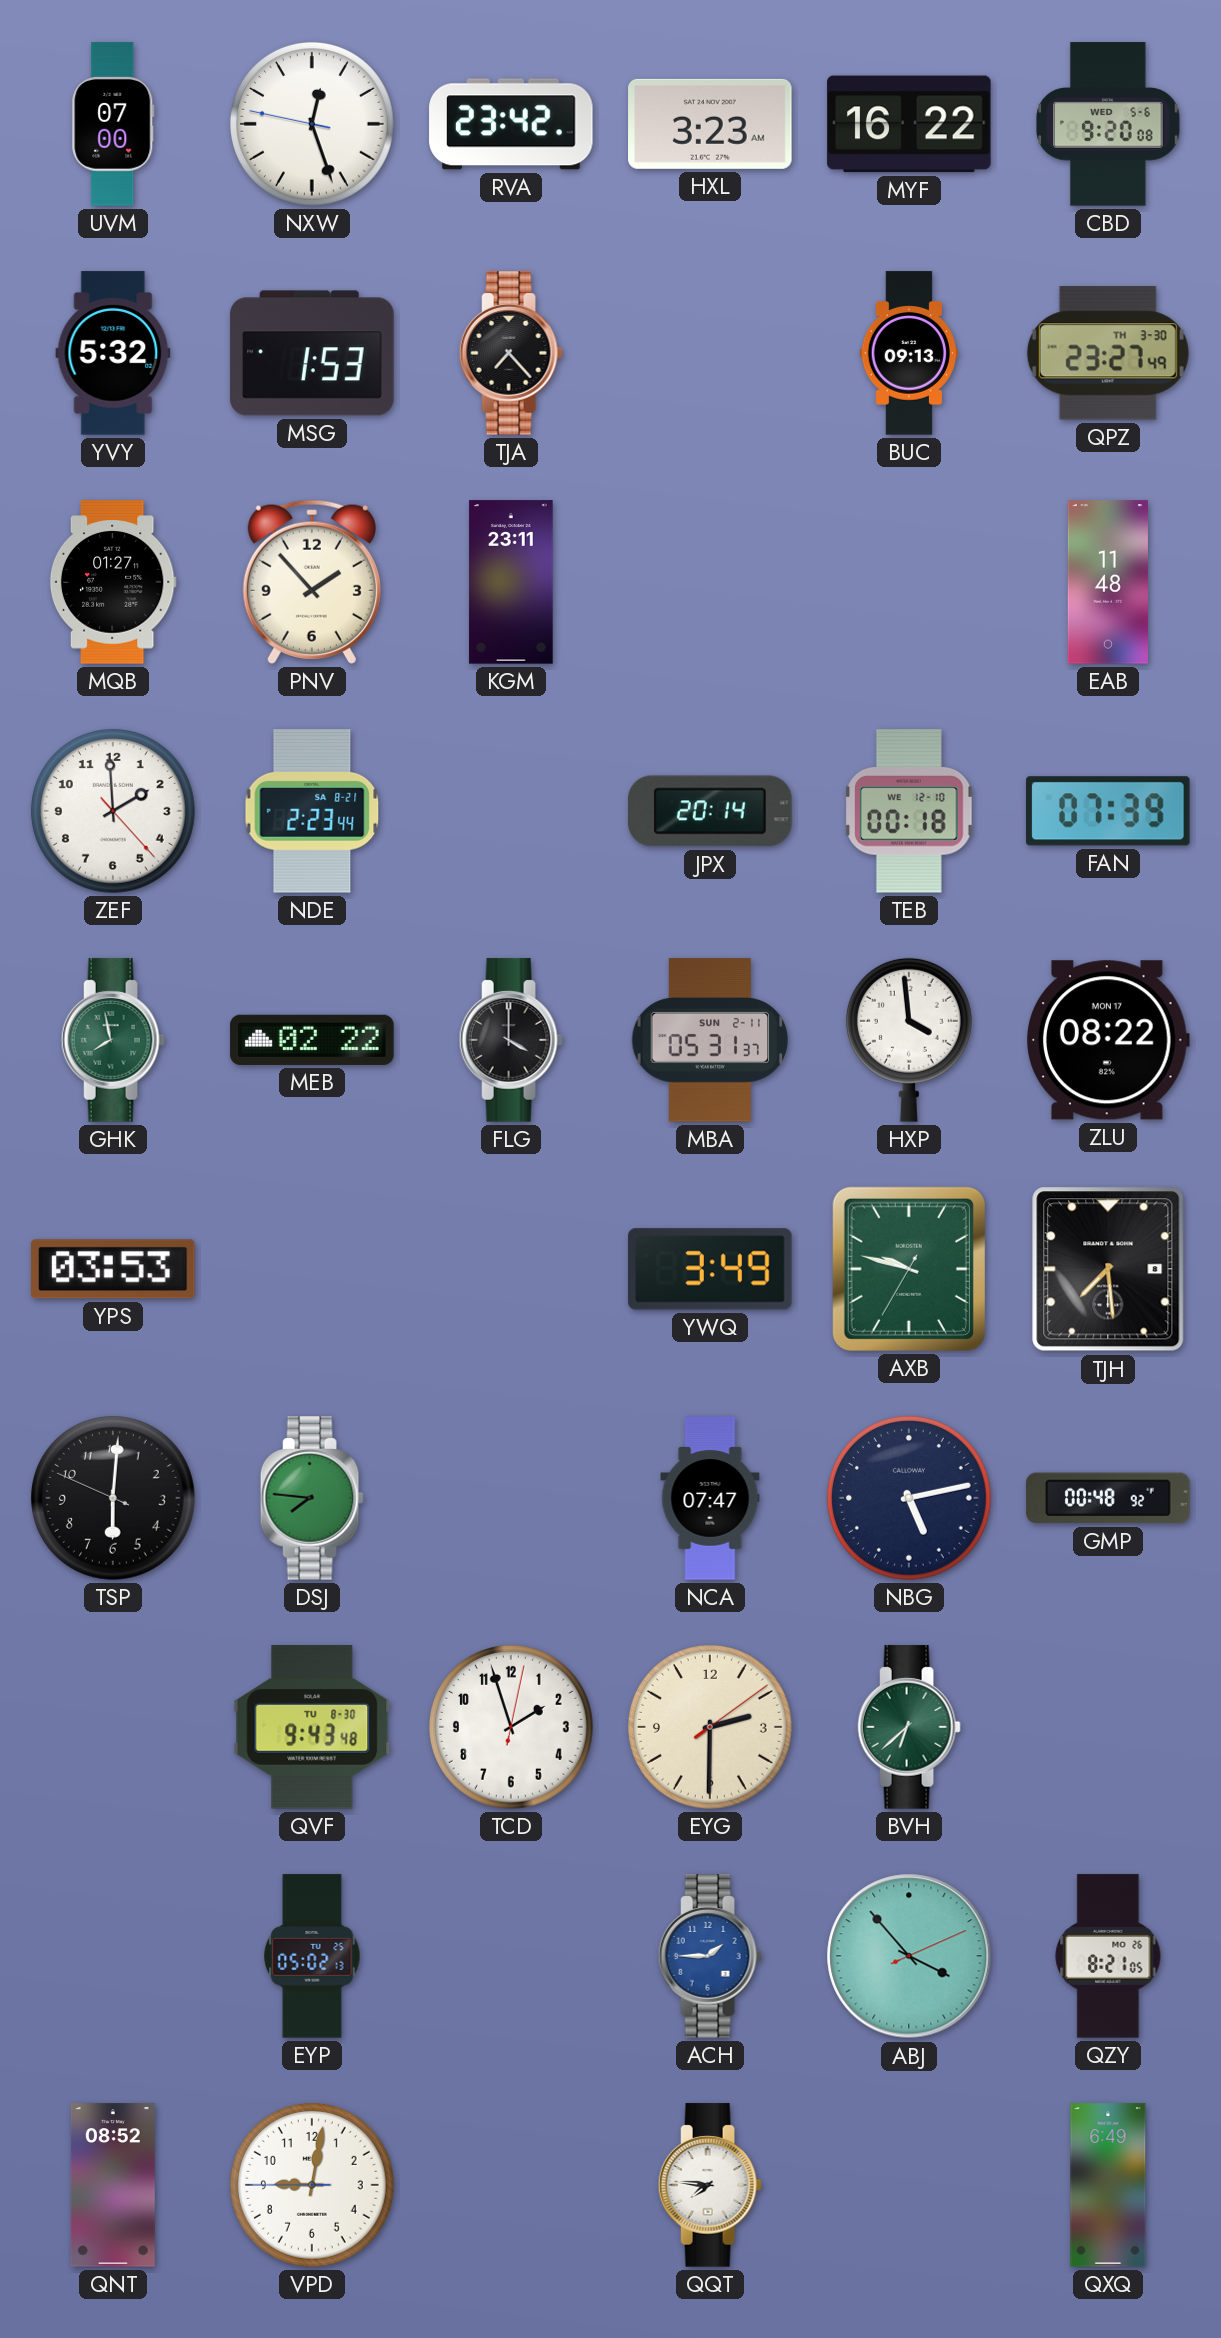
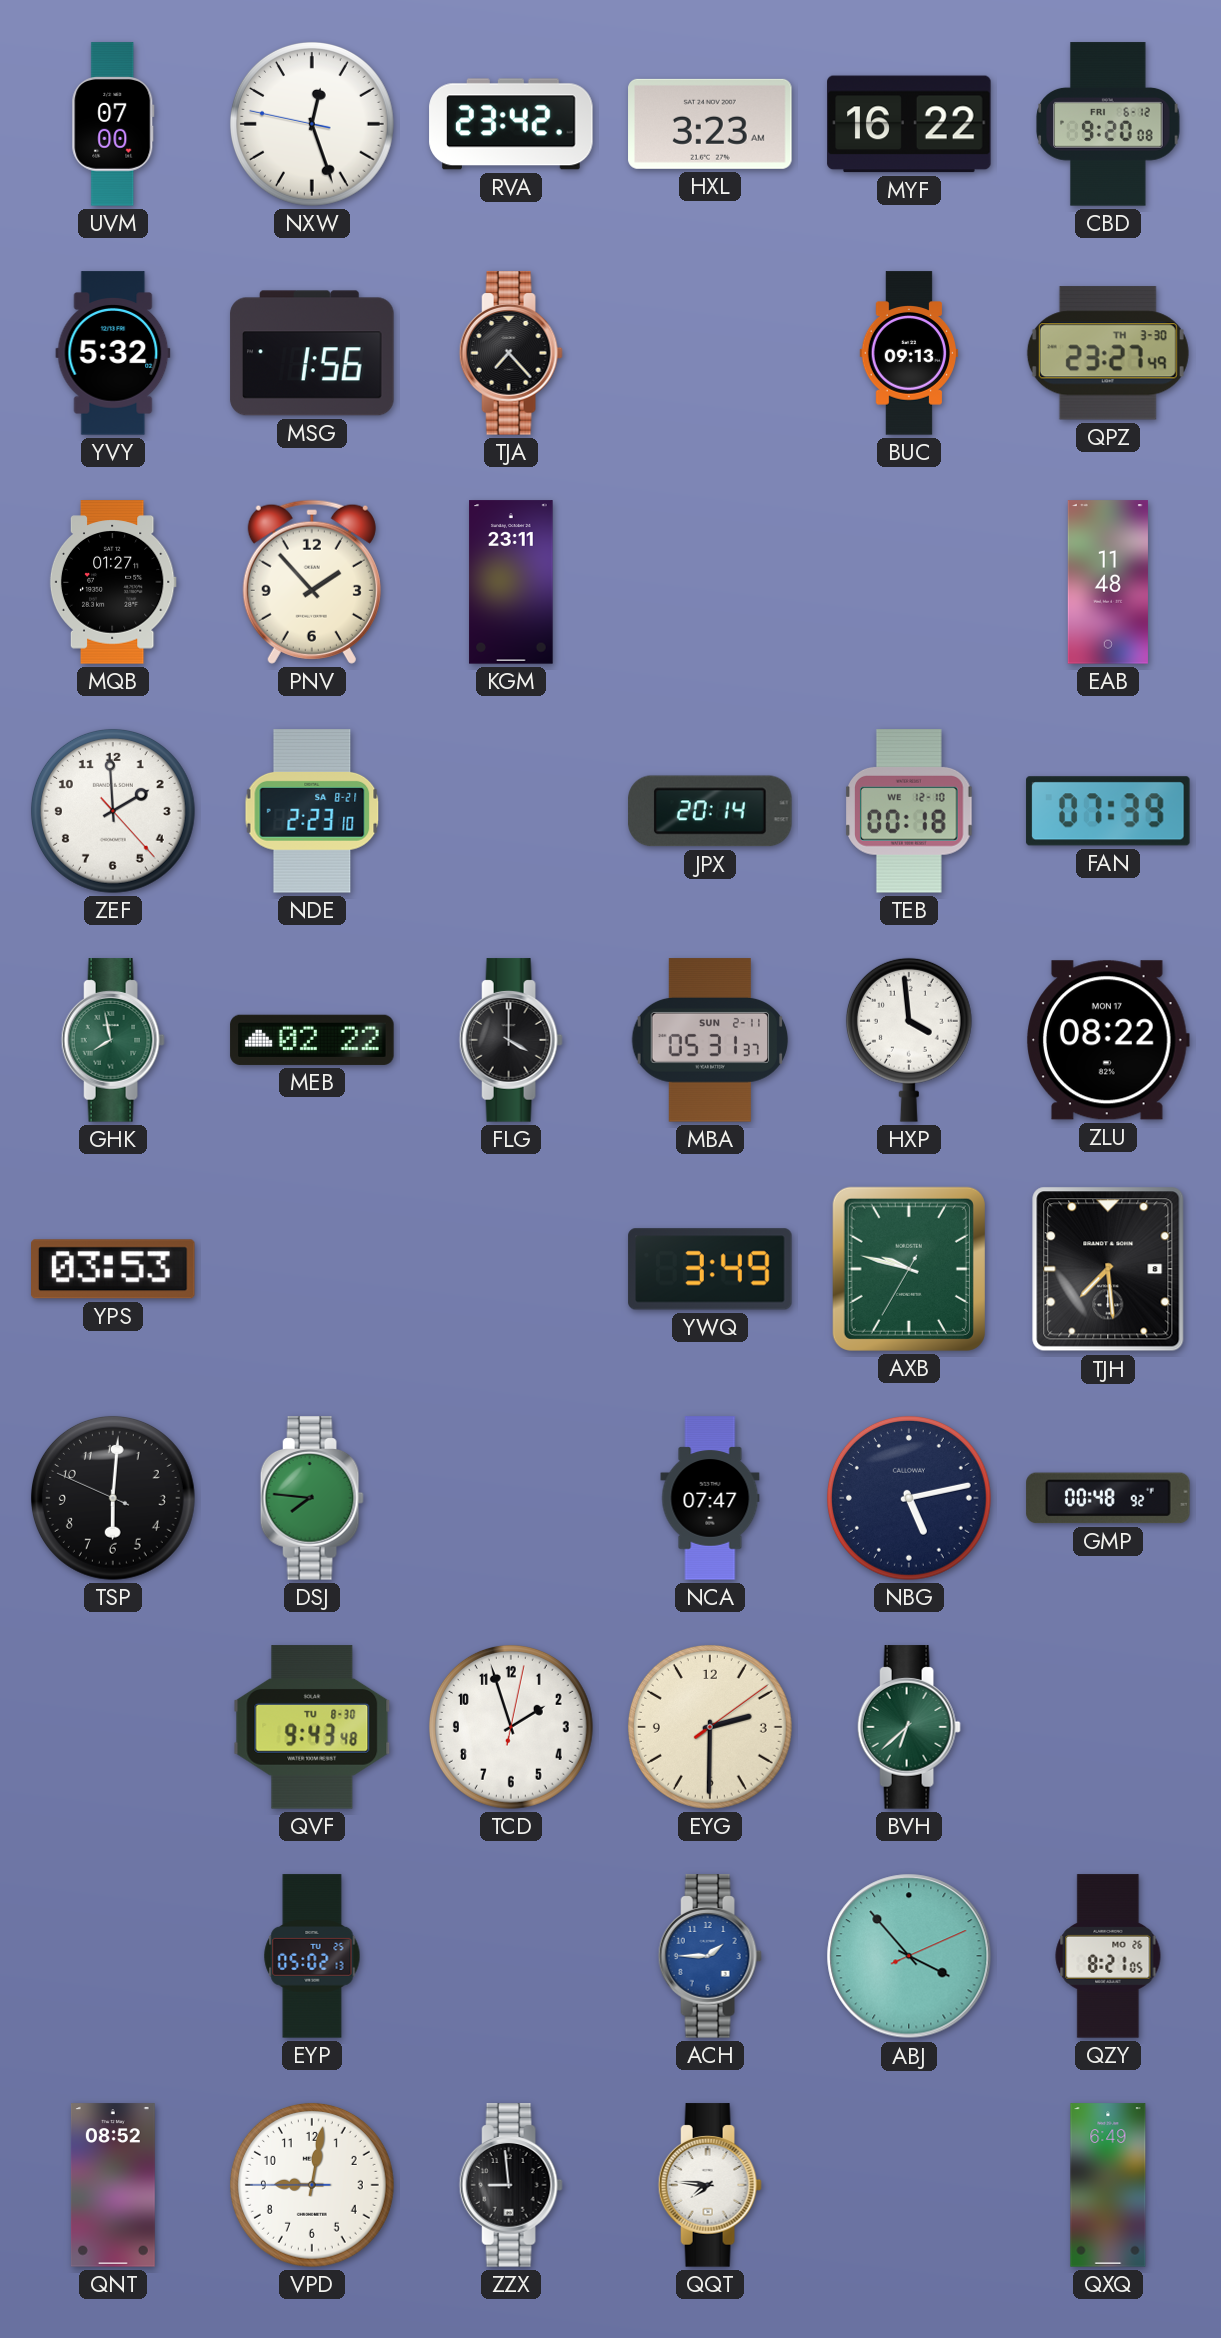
CBD date: WED 5-6 -> FRI 6-12 (1108, 124)
MSG: 1:53 -> 1:56 (312, 353)
NDE: 2:23:44 -> 2:23:10 (312, 811)
ZZX: none -> 8:59 (511, 2185)
